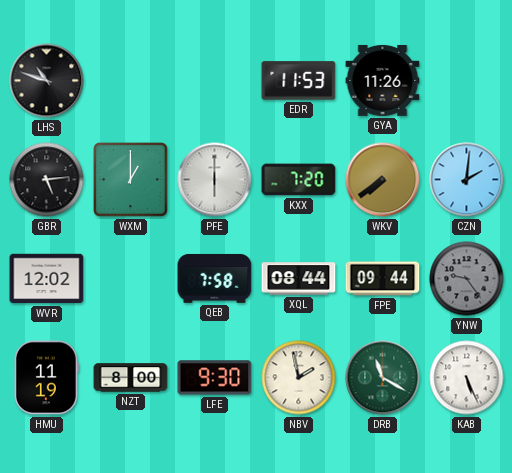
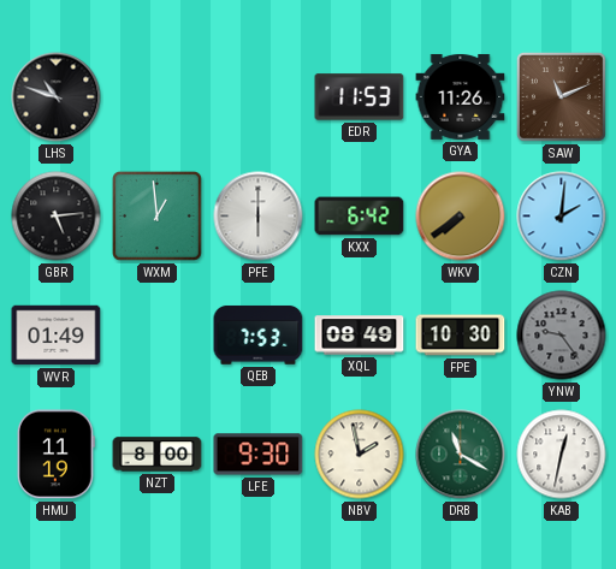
SAW: none -> 11:11 (561, 96)
WXM: 1:00 -> 12:59 (158, 217)
KXX: 7:20 -> 6:42 (360, 217)
WVR: 12:02 -> 01:49 (57, 336)
QEB: 7:58 -> 7:53 (259, 334)
XQL: 08:44 -> 08:49 (360, 336)
FPE: 09:44 -> 10:30 (461, 336)
KAB: 5:26 -> 12:32 (562, 455)
